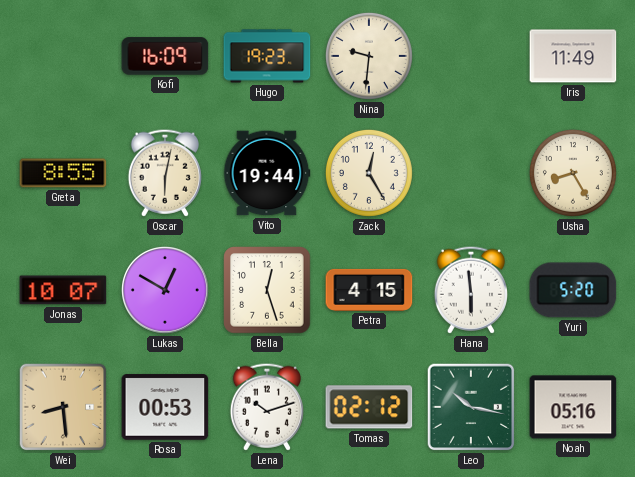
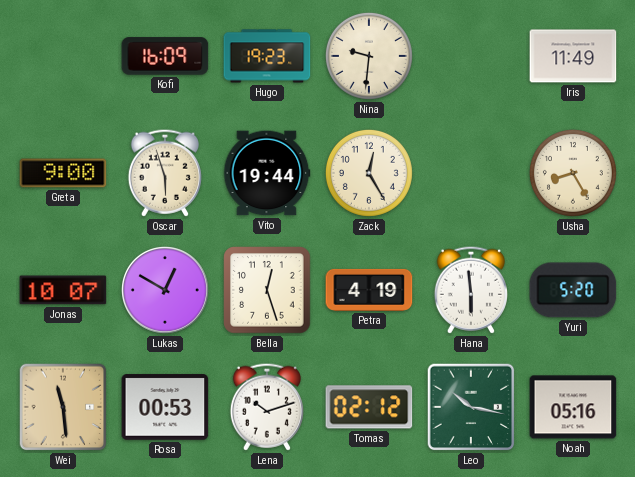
Greta: 8:55 -> 9:00 (63, 173)
Oscar: 6:02 -> 5:57 (165, 173)
Petra: 4:15 -> 4:19 (369, 290)
Wei: 8:29 -> 11:29 (63, 407)
